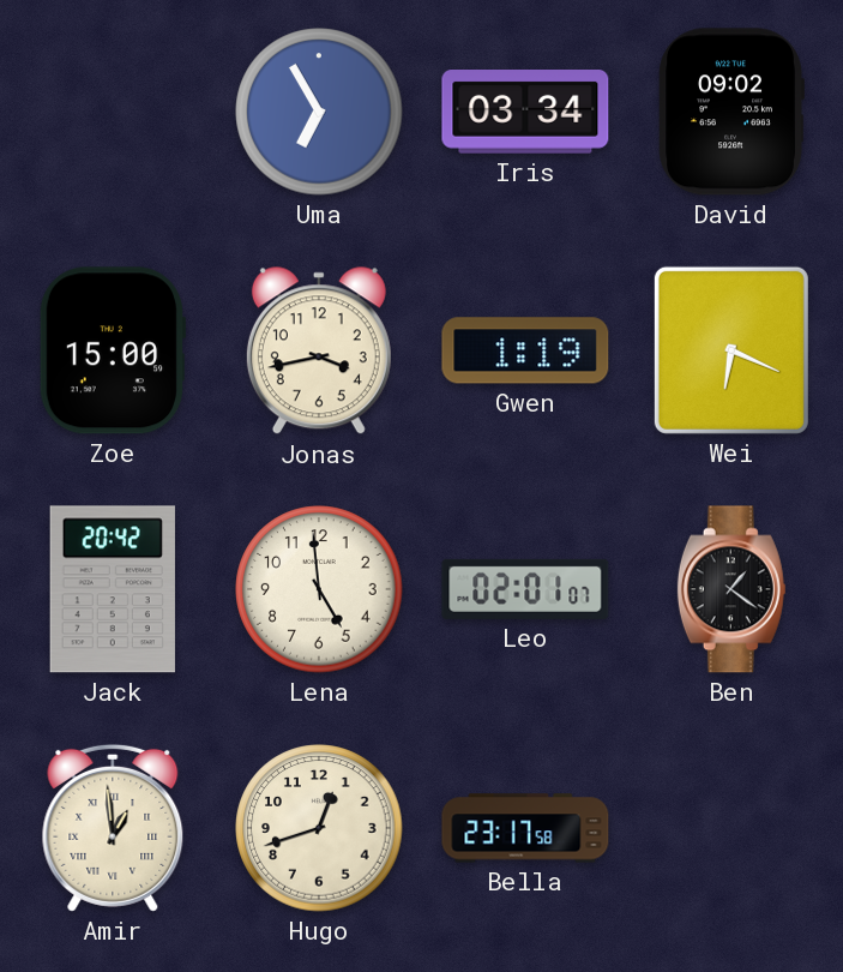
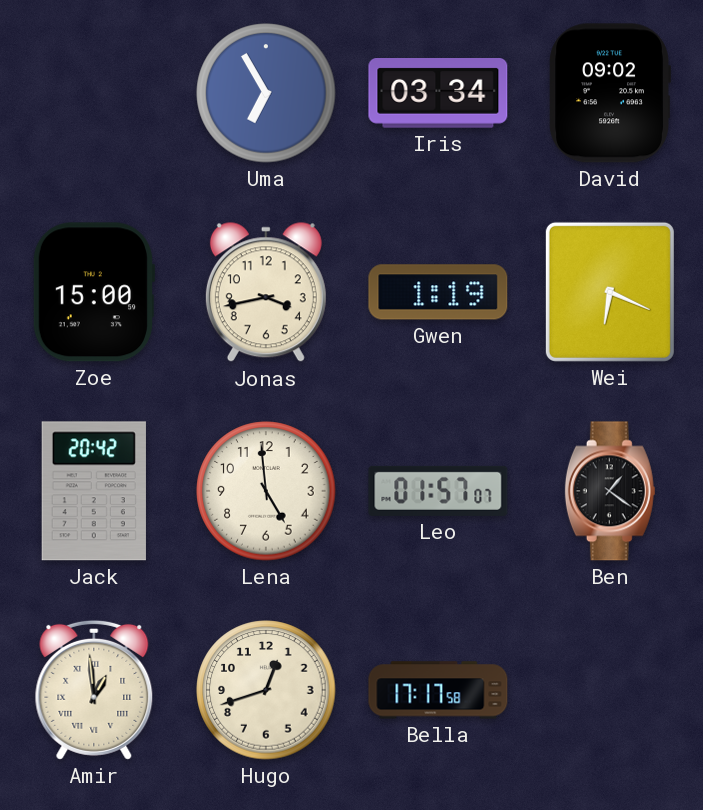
Leo: 02:01 -> 01:57 (438, 491)
Bella: 23:17 -> 17:17 (438, 690)
